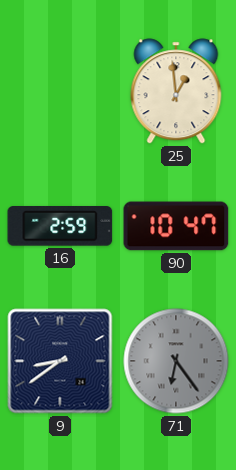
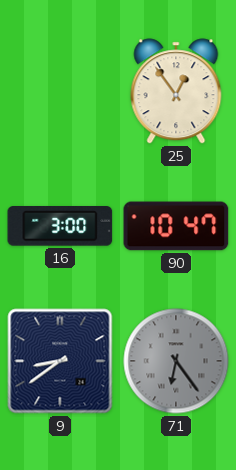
25: 12:59 -> 12:54 (176, 91)
16: 2:59 -> 3:00 (60, 227)
